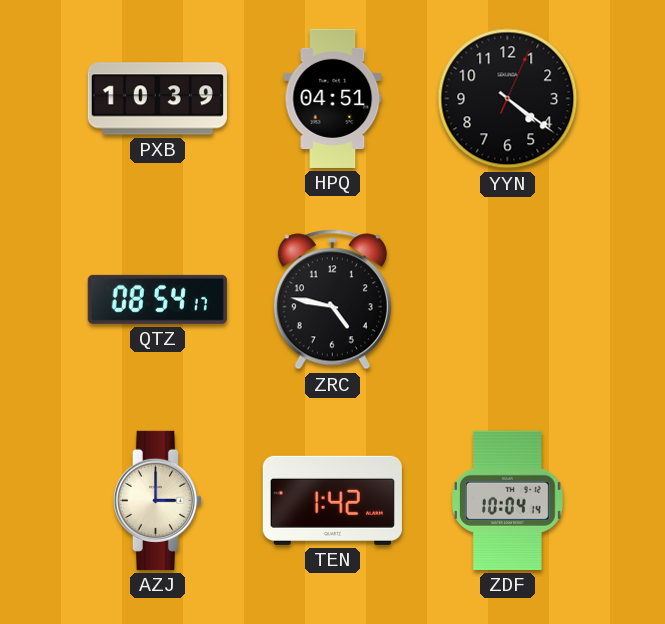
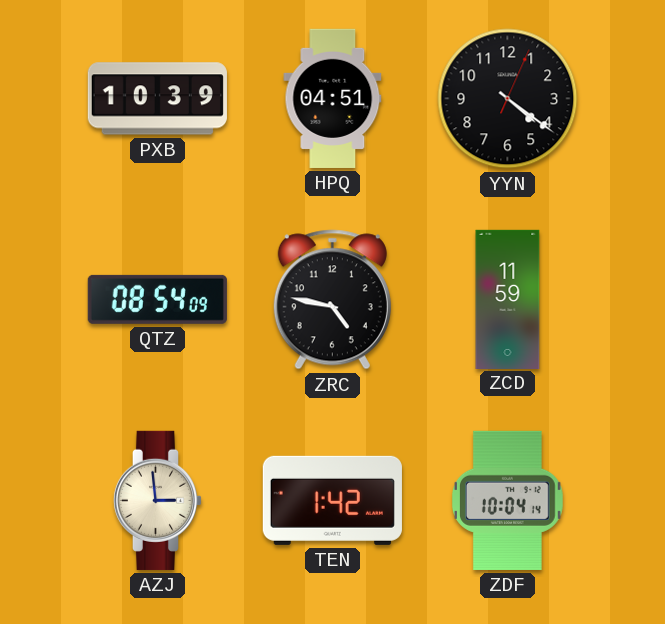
QTZ: 08:54:17 -> 08:54:09 (157, 299)
ZCD: none -> 11:59 (508, 299)
AZJ: 3:00 -> 2:59 (158, 500)
